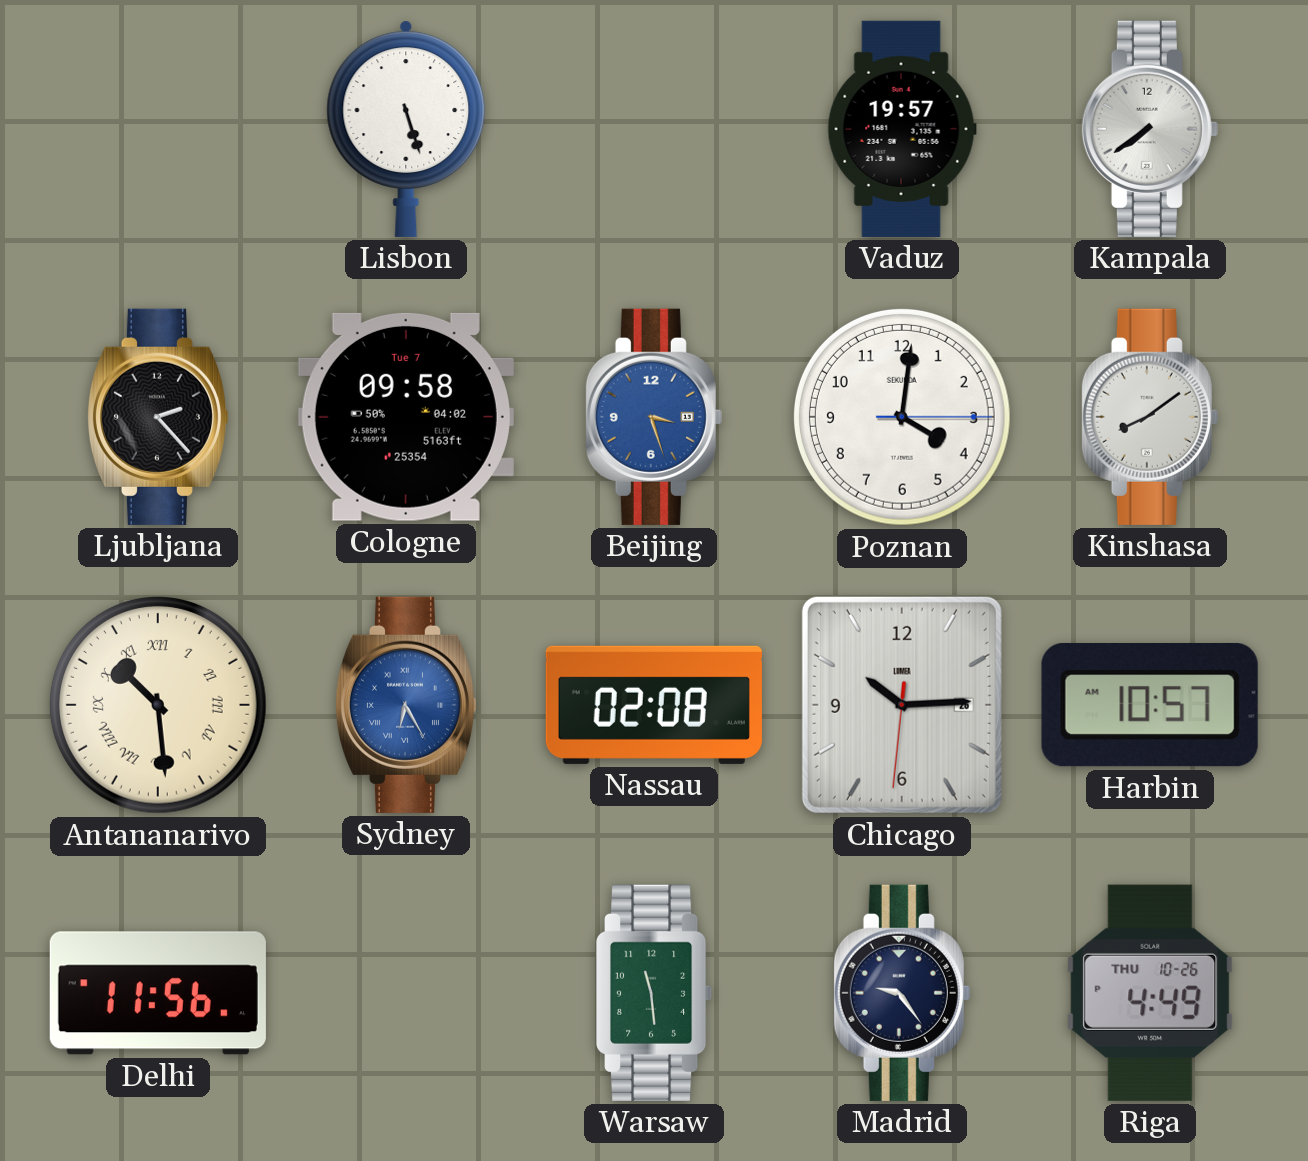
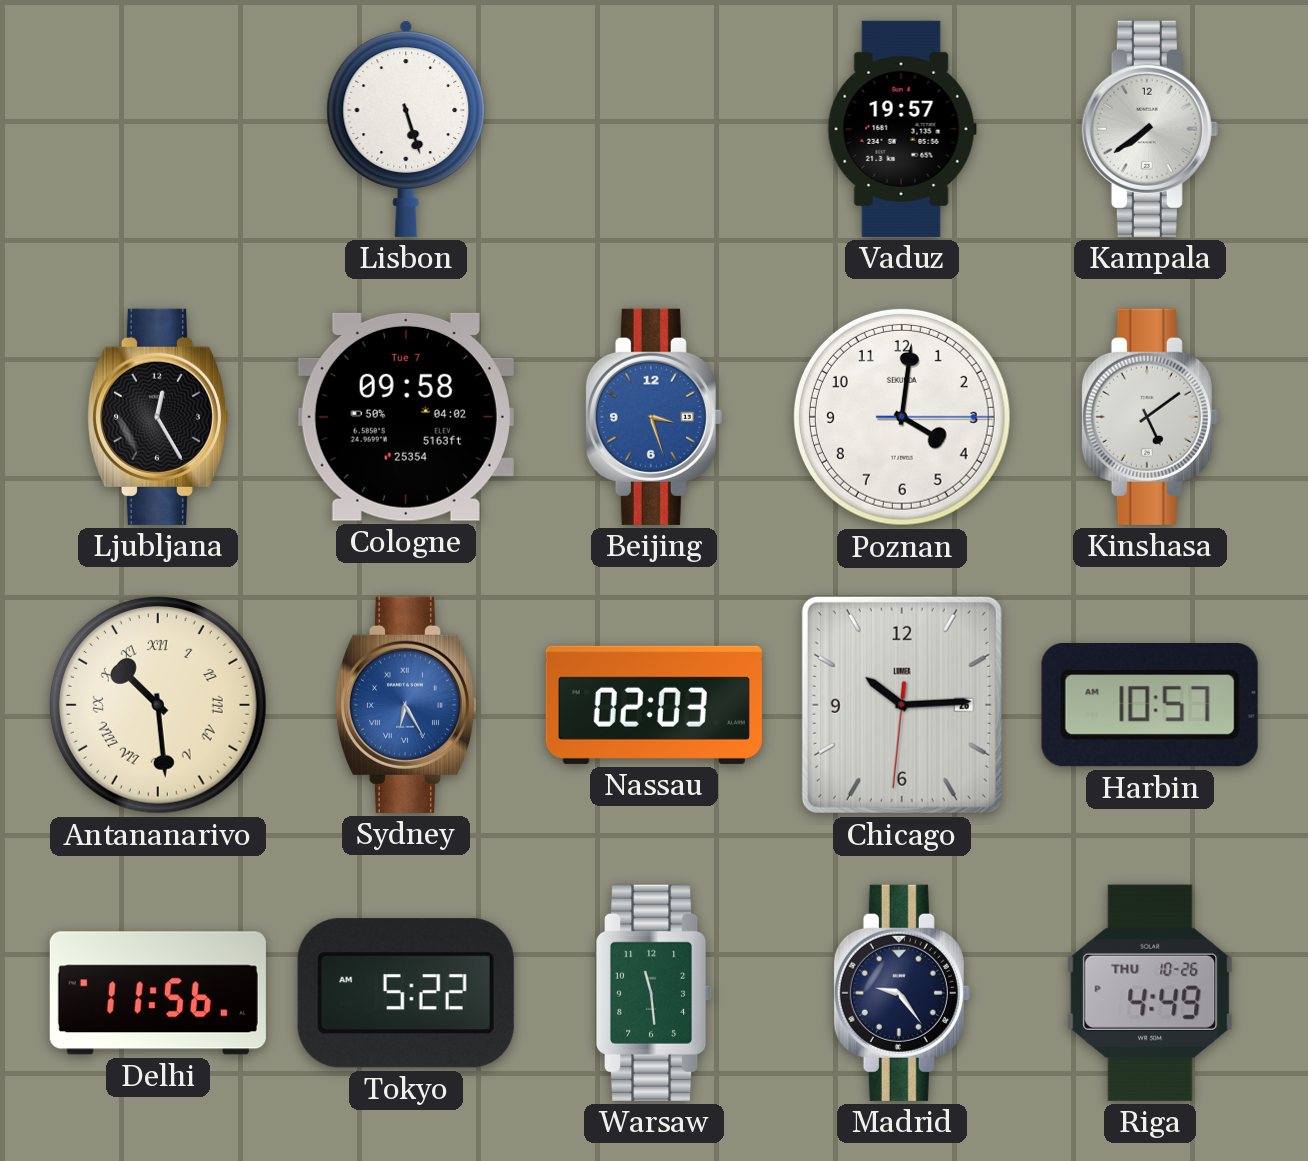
Ljubljana: 2:23 -> 12:25 (157, 417)
Kinshasa: 8:09 -> 5:09 (1150, 417)
Nassau: 02:08 -> 02:03 (654, 705)
Tokyo: none -> 5:22 (406, 993)
